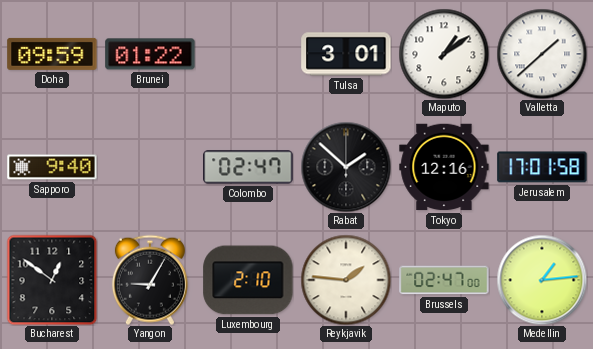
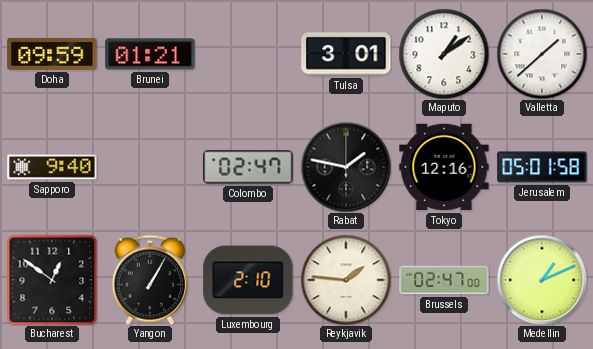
Brunei: 01:22 -> 01:21 (150, 54)
Rabat: 1:52 -> 1:47 (346, 167)
Jerusalem: 17:01 -> 05:01 (542, 167)
Yangon: 9:05 -> 1:05 (150, 280)
Medellin: 1:14 -> 1:11 (542, 280)
